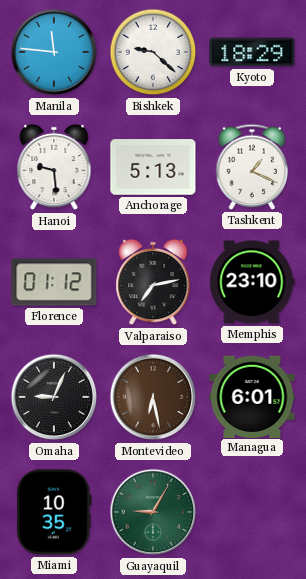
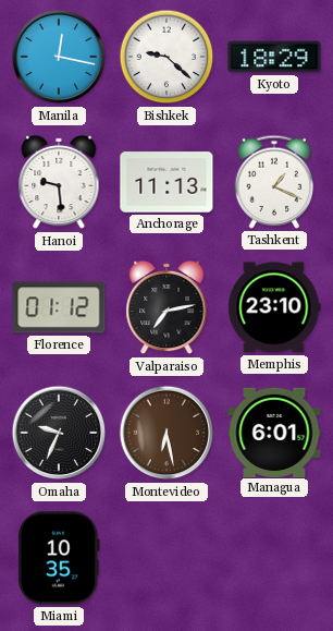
Manila: 11:46 -> 12:17 (59, 57)
Anchorage: 5:13 -> 11:13 (166, 182)
Omaha: 9:04 -> 9:34 (59, 433)
Guayaquil: 9:05 -> none (153, 512)
